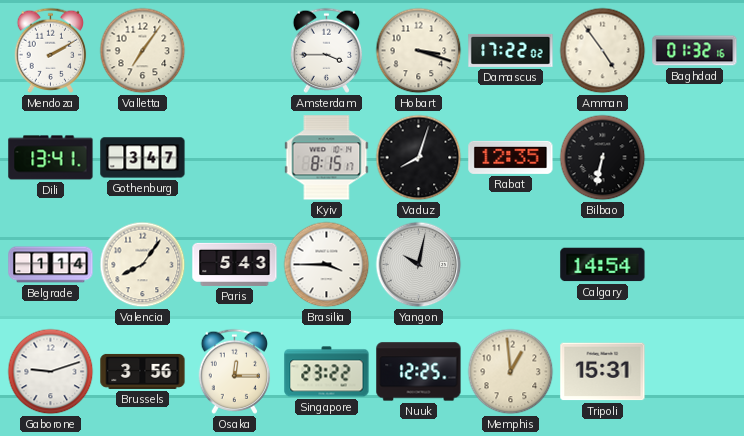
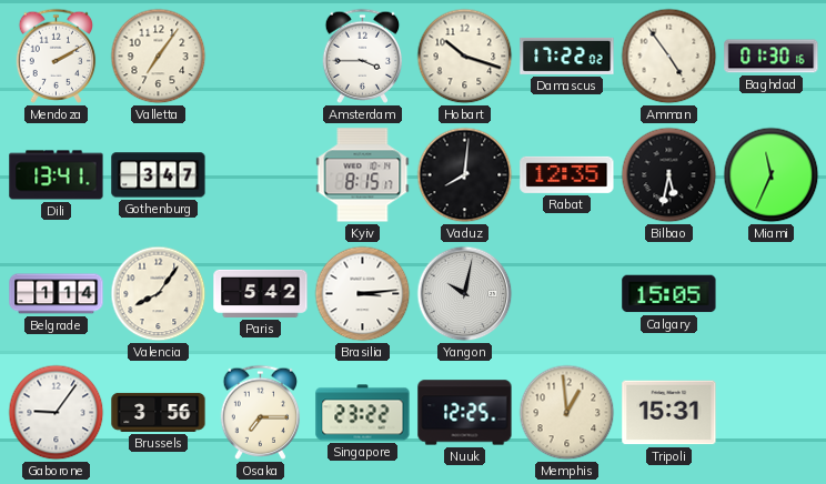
Hobart: 3:18 -> 10:18 (465, 57)
Baghdad: 01:32 -> 01:30 (772, 57)
Vaduz: 8:03 -> 8:01 (465, 175)
Bilbao: 6:32 -> 5:32 (669, 175)
Miami: none -> 11:34 (772, 175)
Paris: 5:43 -> 5:42 (261, 293)
Brasilia: 3:45 -> 3:14 (363, 294)
Calgary: 14:54 -> 15:05 (669, 294)
Gaborone: 9:12 -> 9:06 (57, 413)
Osaka: 12:15 -> 7:15 (261, 412)
